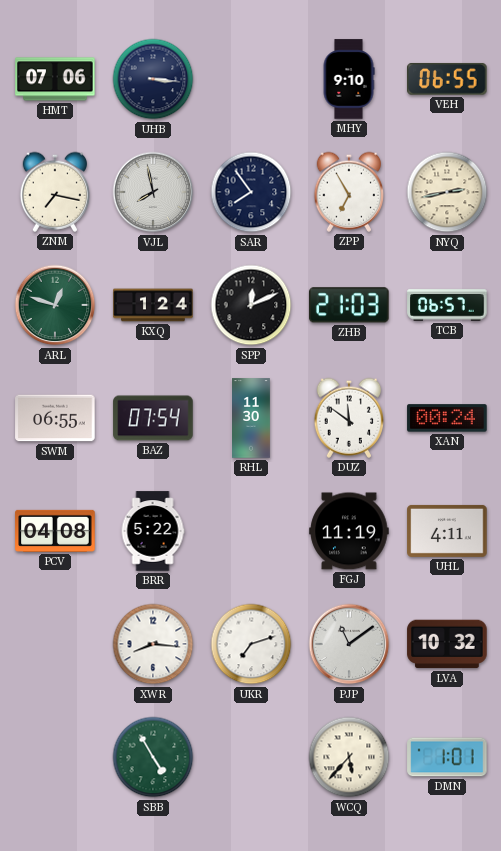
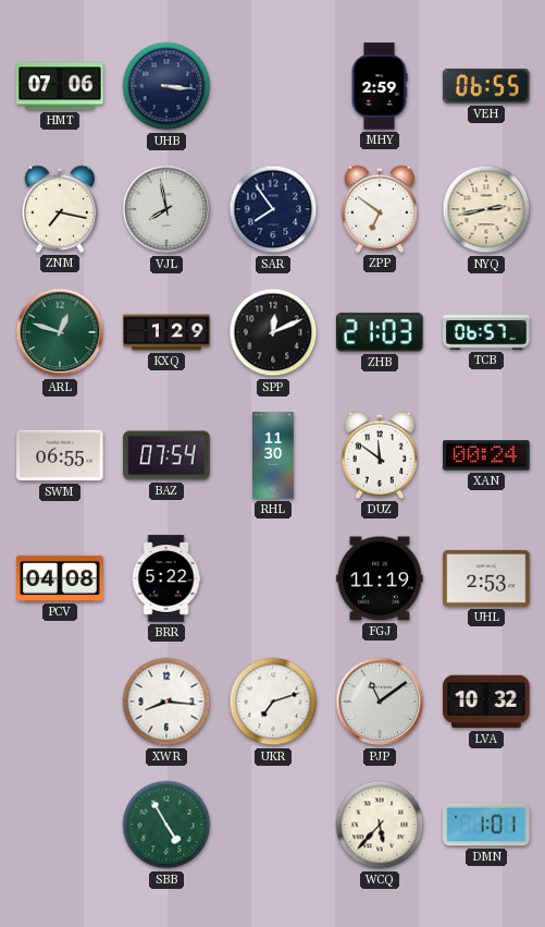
MHY: 9:10 -> 2:59 (380, 86)
ZPP: 6:55 -> 6:51 (379, 209)
KXQ: 1:24 -> 1:29 (166, 332)
UHL: 4:11 -> 2:53 (486, 578)
